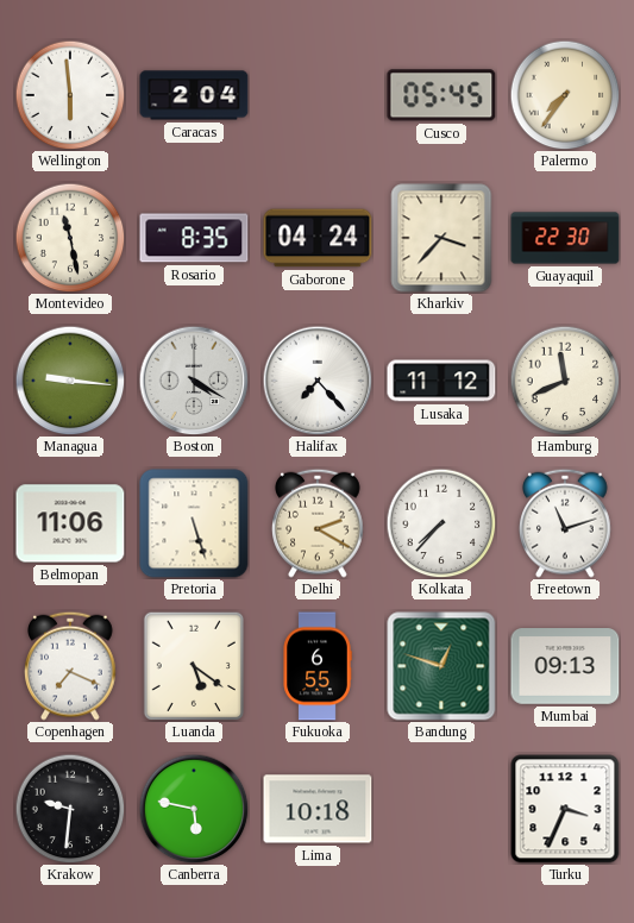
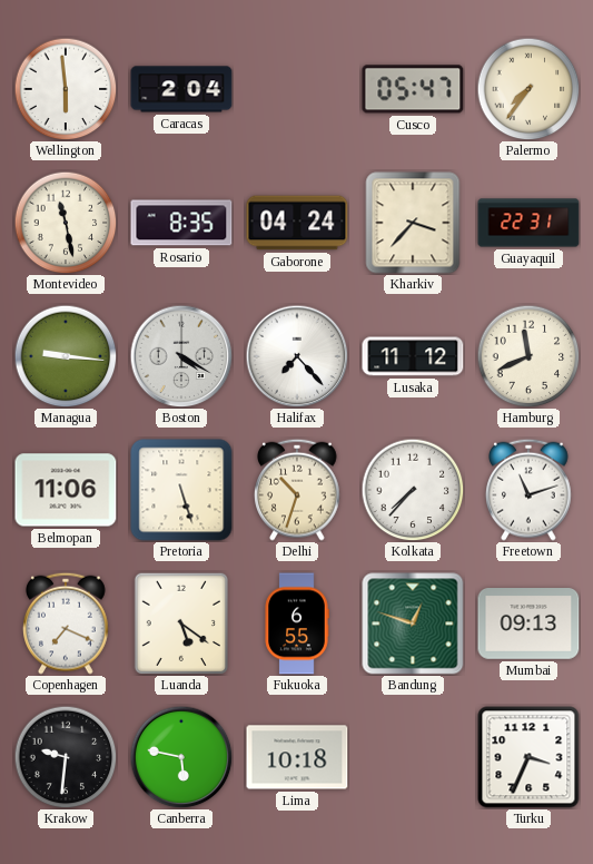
Cusco: 05:45 -> 05:47 (413, 89)
Guayaquil: 22:30 -> 22:31 (528, 223)
Delhi: 2:20 -> 10:33 (297, 490)
